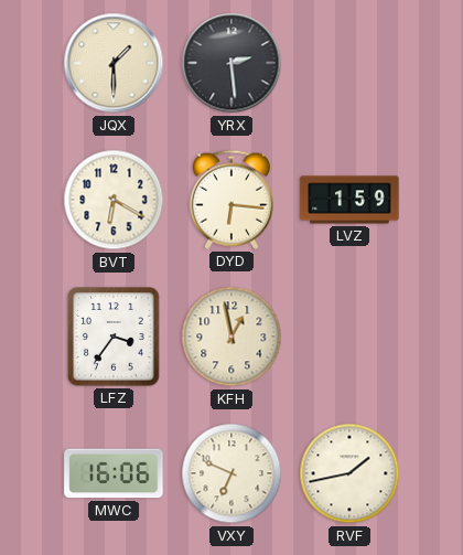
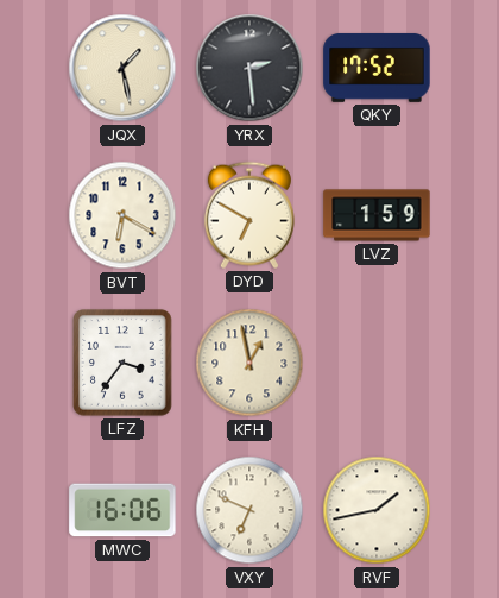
JQX: 1:30 -> 1:28 (122, 68)
QKY: none -> 17:52 (377, 68)
DYD: 6:16 -> 6:50 (249, 215)
